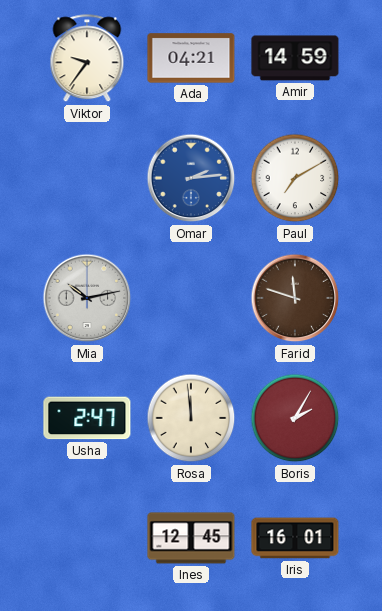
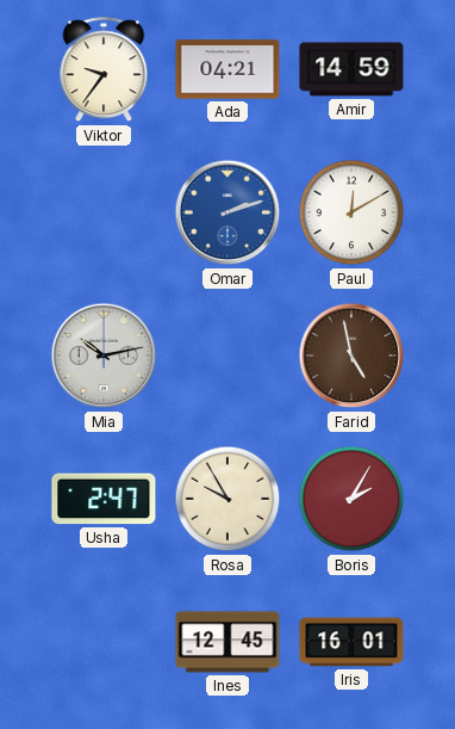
Omar: 2:14 -> 2:12 (227, 212)
Paul: 7:10 -> 12:10 (351, 212)
Farid: 11:48 -> 4:58 (351, 356)
Rosa: 11:59 -> 9:55 (227, 499)
